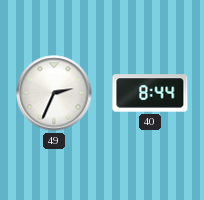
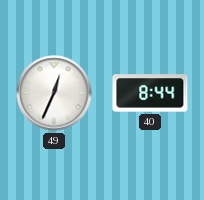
49: 2:34 -> 12:34 (54, 93)
